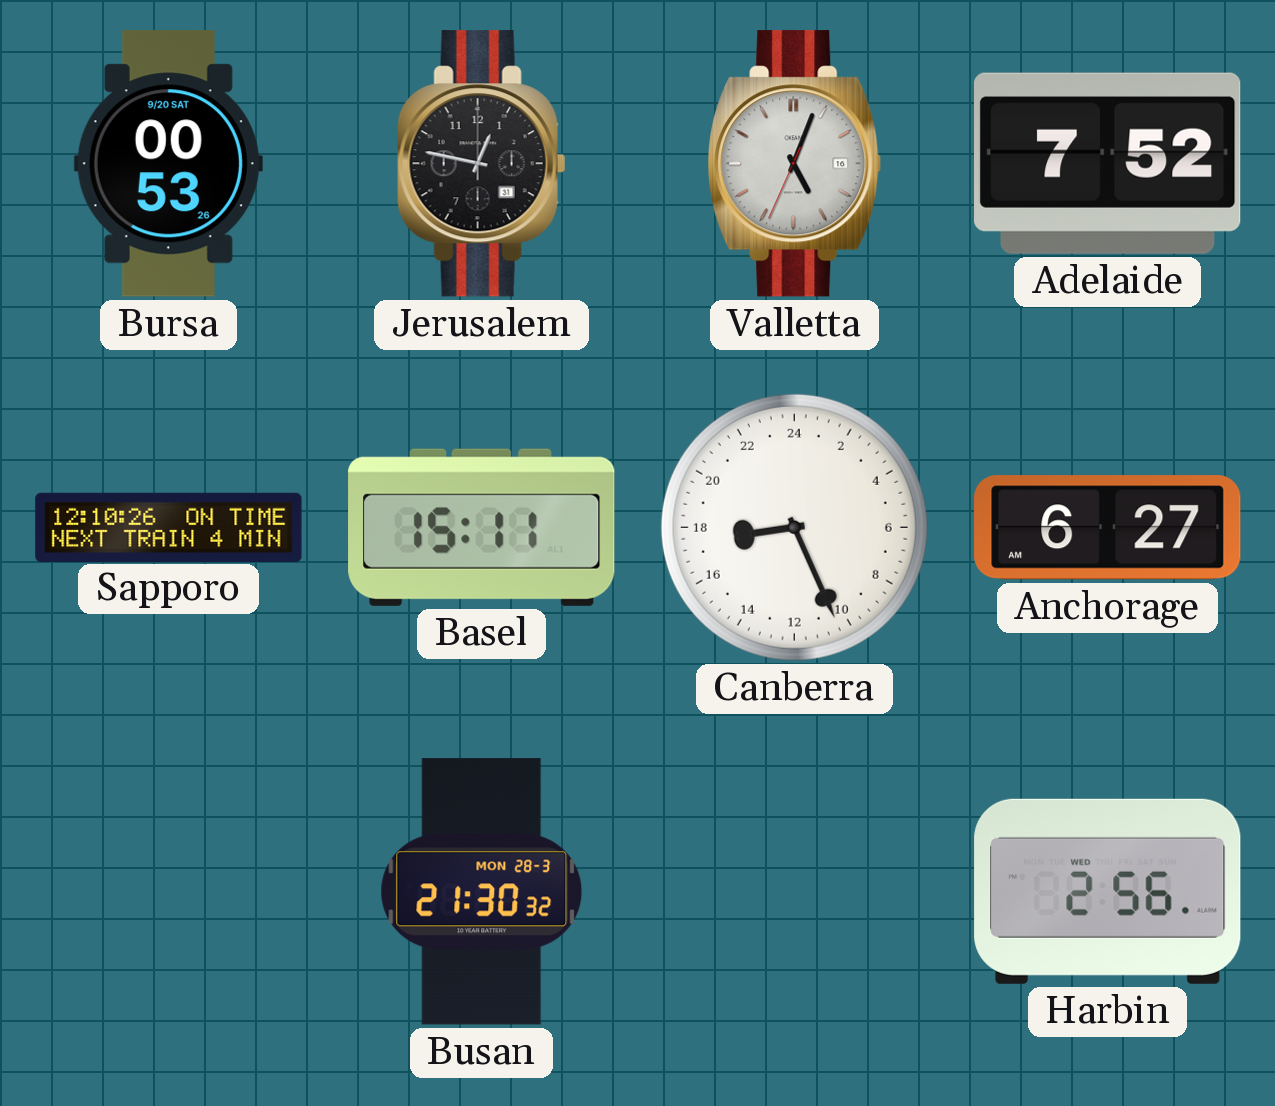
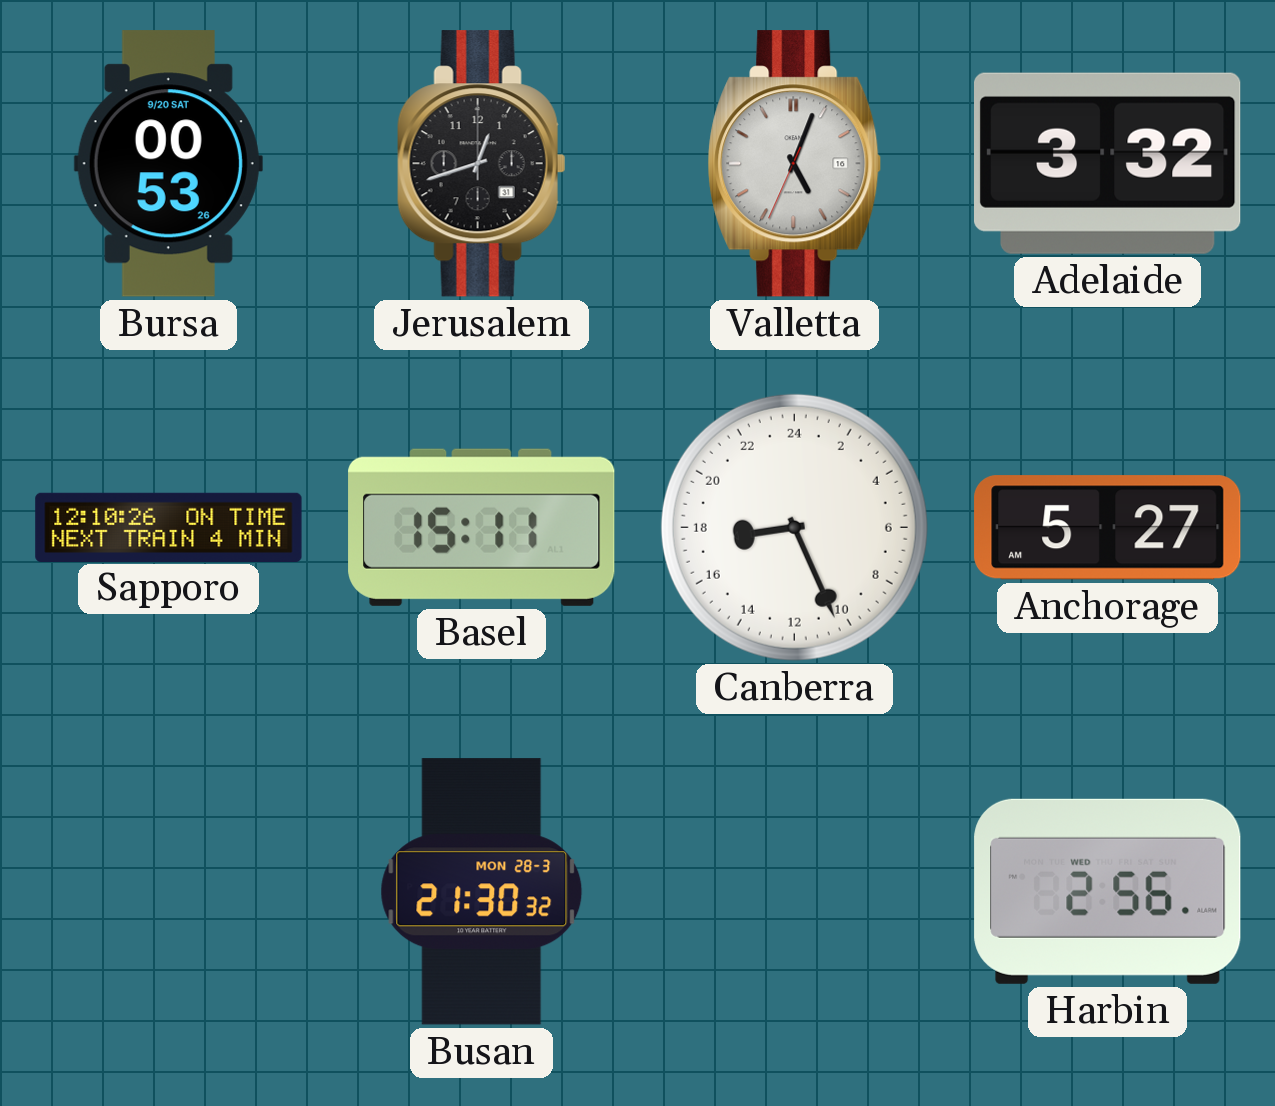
Jerusalem: 12:47 -> 12:42 (481, 164)
Adelaide: 7:52 -> 3:32 (1108, 163)
Anchorage: 6:27 -> 5:27 (1108, 528)
